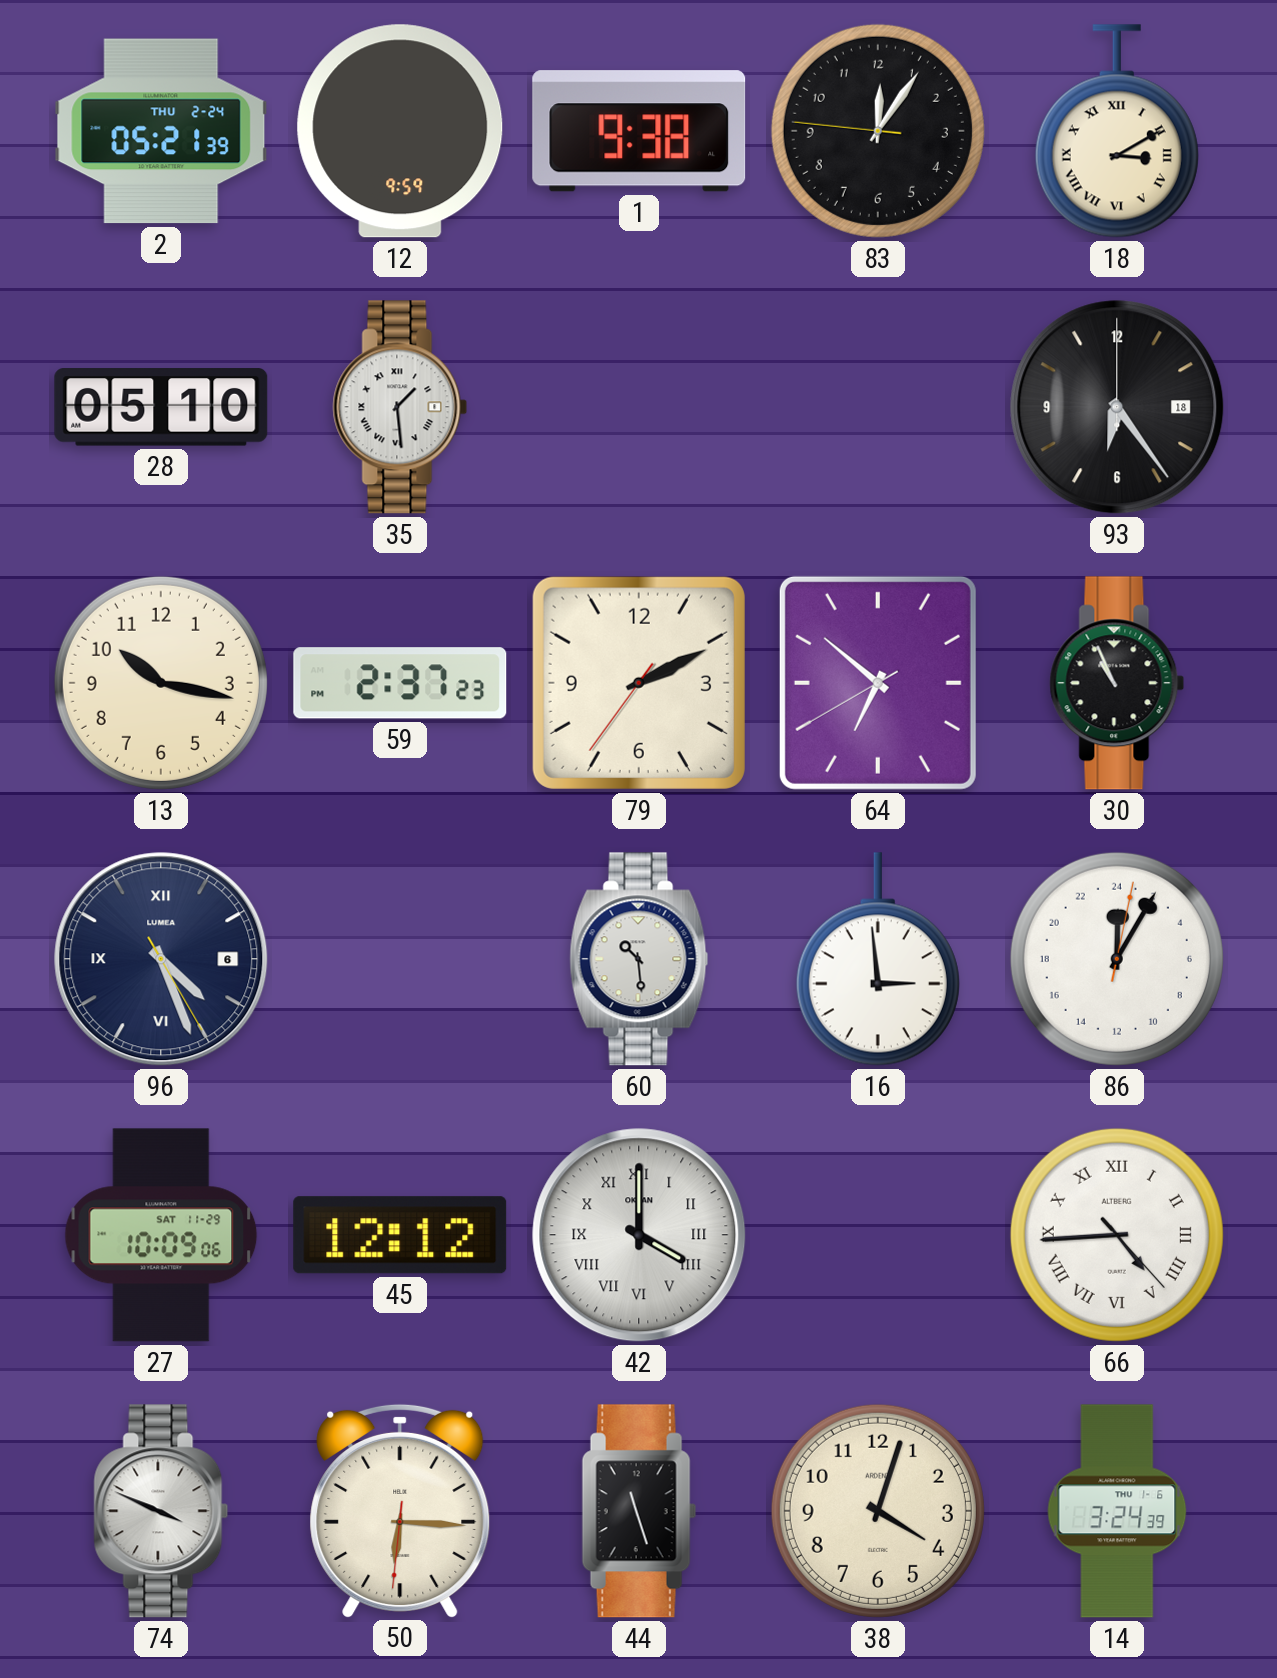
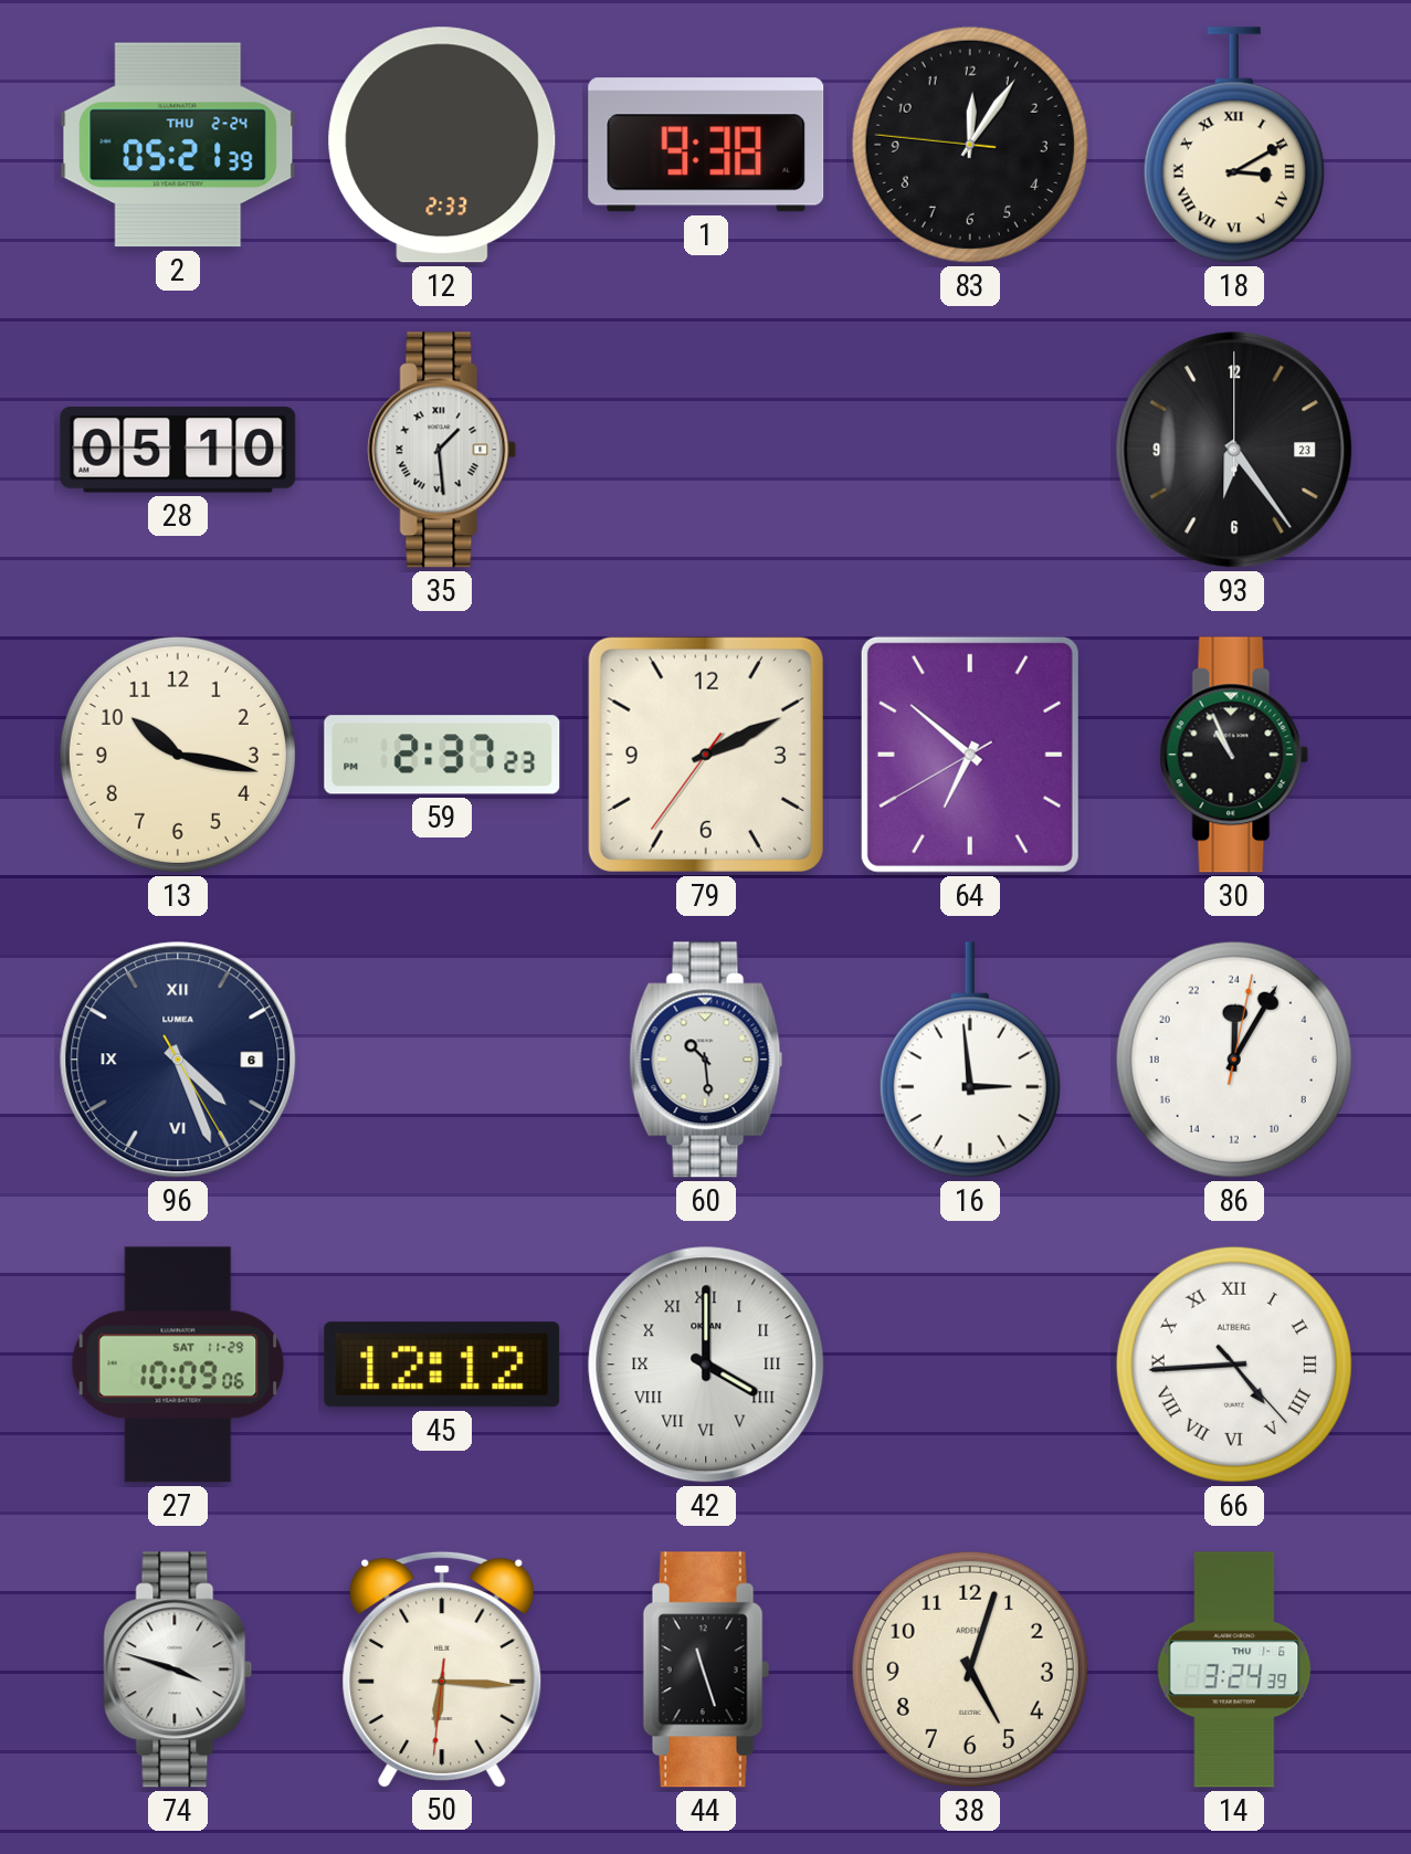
12: 9:59 -> 2:33 (442, 145)
93 date: 18 -> 23 (1234, 450)
74: 3:49 -> 3:48 (178, 1669)
38: 4:03 -> 5:03 (970, 1669)
